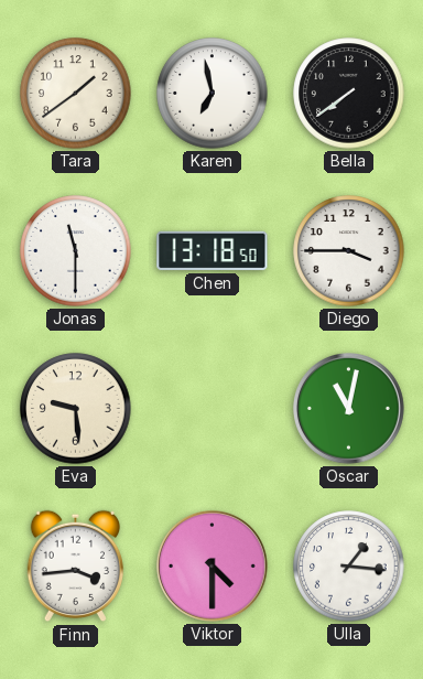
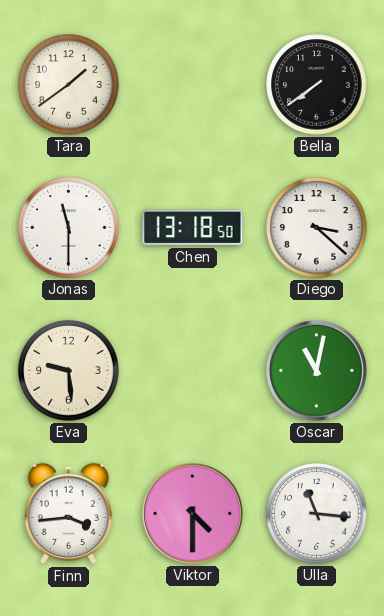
Karen: 6:58 -> none (213, 94)
Diego: 3:45 -> 3:22 (317, 228)
Ulla: 1:16 -> 11:16 (317, 514)
